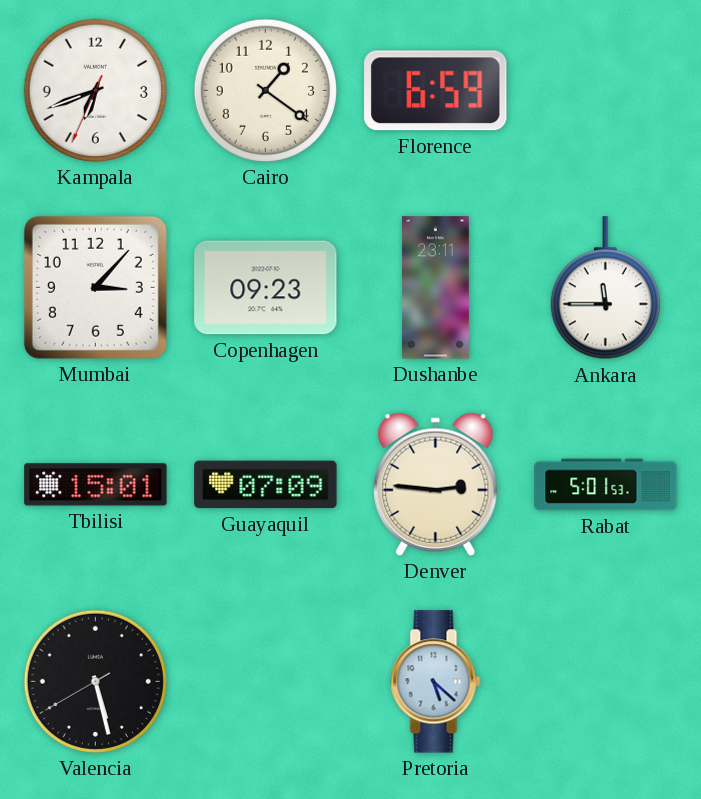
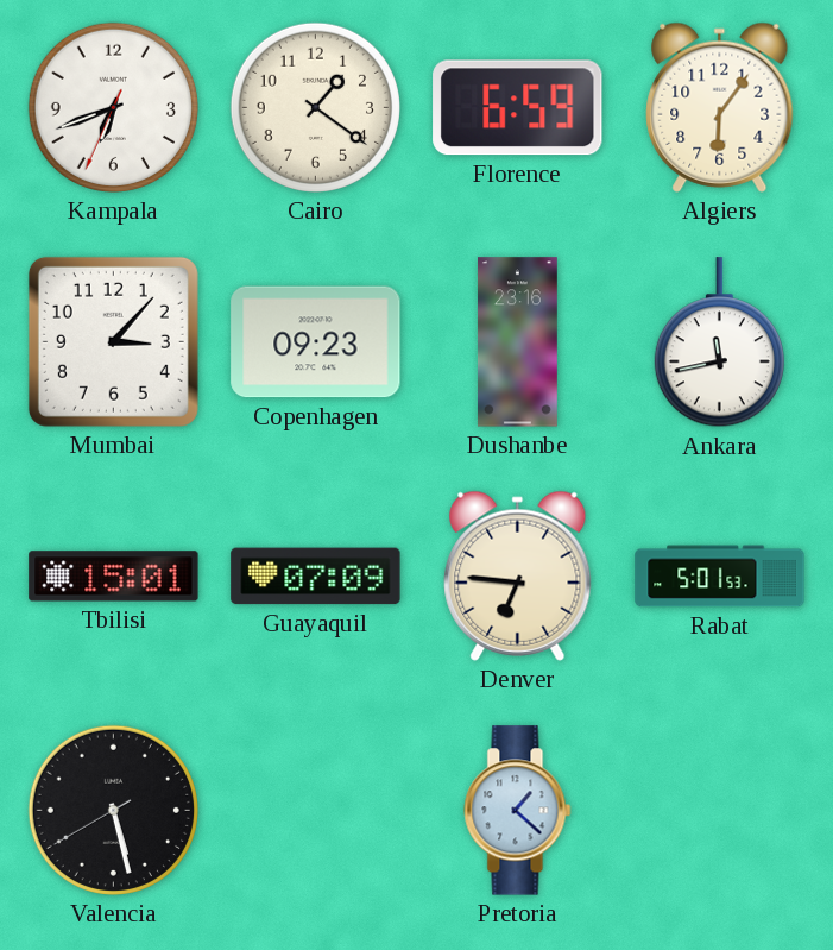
Algiers: none -> 6:06 (720, 107)
Dushanbe: 23:11 -> 23:16 (517, 342)
Ankara: 11:45 -> 11:43 (719, 342)
Denver: 2:46 -> 6:46 (518, 575)
Pretoria: 5:22 -> 1:22 (518, 811)
